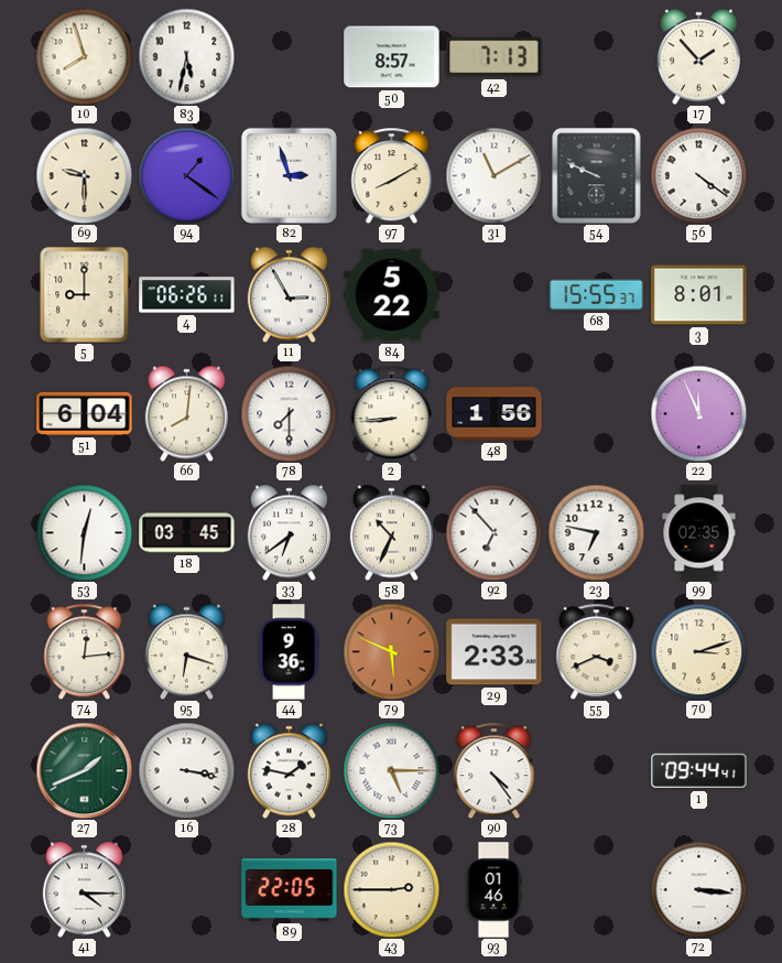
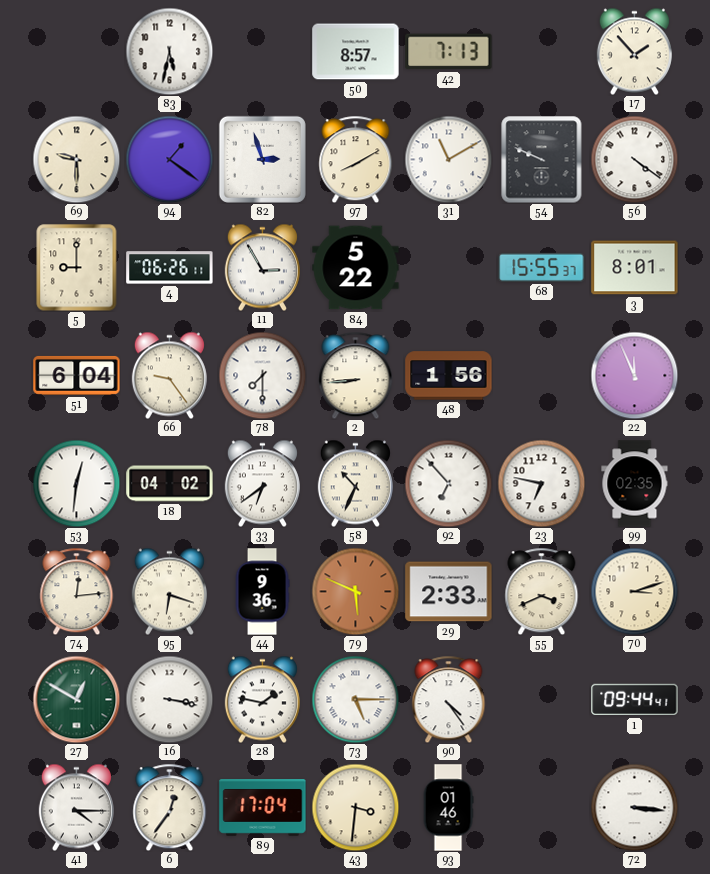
10: 7:57 -> none (84, 56)
66: 8:01 -> 9:24 (169, 375)
18: 03:45 -> 04:02 (170, 484)
27: 1:41 -> 12:50 (76, 699)
6: none -> 12:36 (170, 807)
89: 22:05 -> 17:04 (263, 808)
43: 2:45 -> 3:31 (355, 807)
